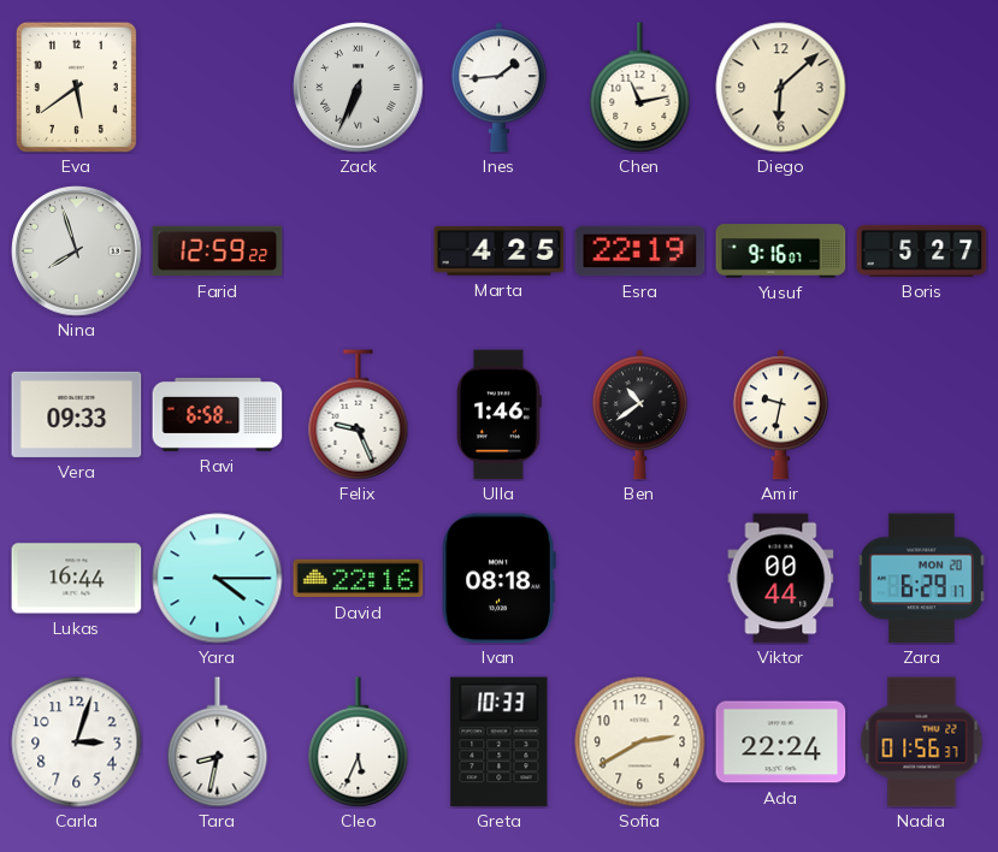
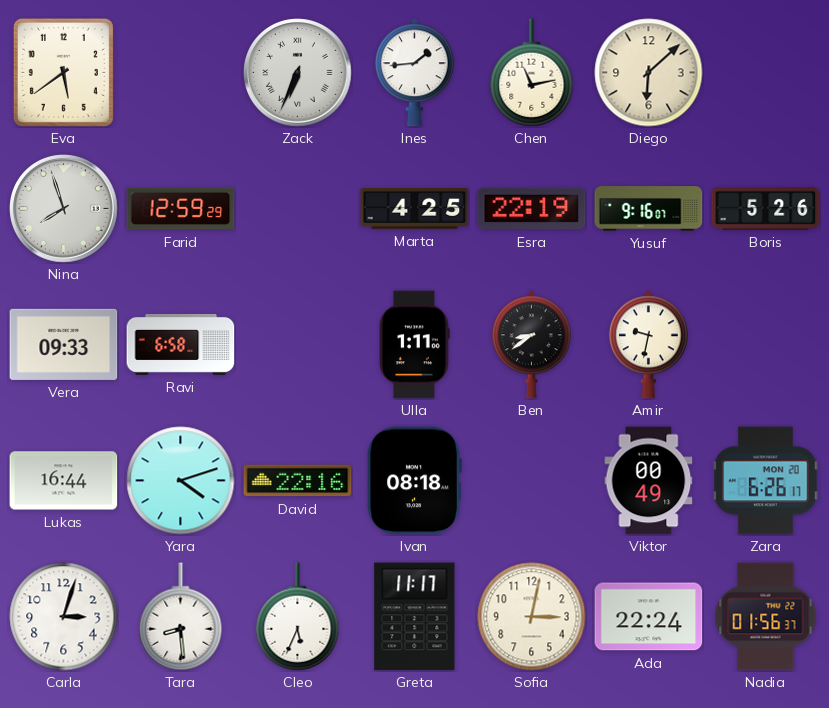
Farid: 12:59:22 -> 12:59:29 (181, 209)
Boris: 5:27 -> 5:26 (766, 208)
Felix: 9:26 -> none (359, 415)
Ulla: 1:46 -> 1:11 (415, 345)
Ben: 10:39 -> 8:39 (531, 345)
Yara: 4:15 -> 4:12 (181, 481)
Viktor: 00:44 -> 00:49 (649, 481)
Zara: 6:29 -> 6:26 (766, 481)
Tara: 8:32 -> 8:29 (181, 617)
Greta: 10:33 -> 11:17 (415, 617)
Sofia: 2:40 -> 3:02 (532, 617)
